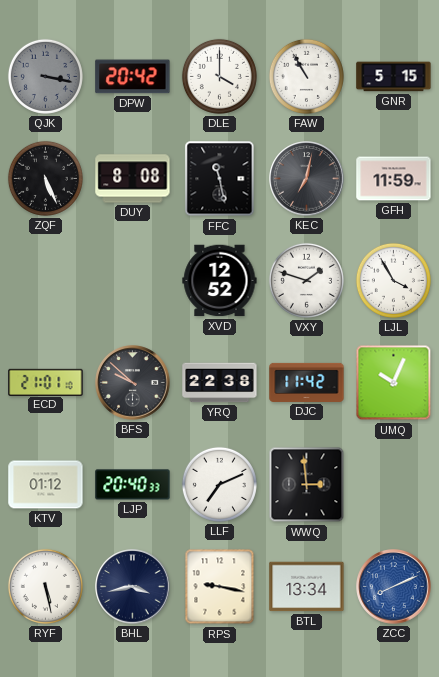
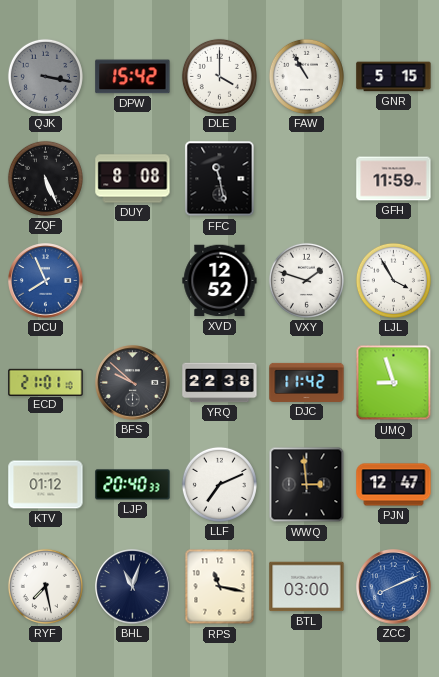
DPW: 20:42 -> 15:42 (133, 77)
KEC: 7:02 -> none (307, 179)
DCU: none -> 7:56 (46, 281)
UMQ: 10:04 -> 8:57 (394, 383)
PJN: none -> 12:47 (394, 485)
RYF: 5:28 -> 7:28 (45, 586)
BHL: 3:43 -> 11:03 (133, 587)
RPS: 9:17 -> 11:17 (220, 587)
BTL: 13:34 -> 03:00 (307, 587)
